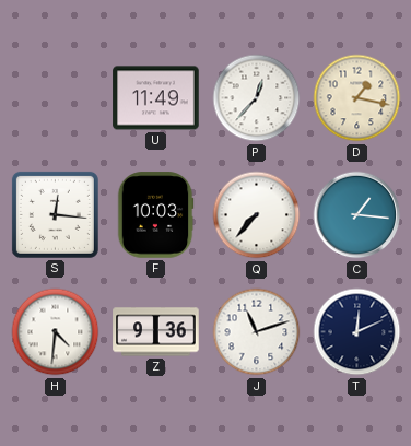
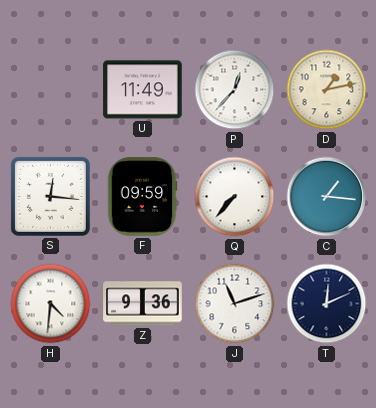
D: 1:17 -> 1:13 (327, 90)
F: 10:03 -> 09:59 (142, 197)
